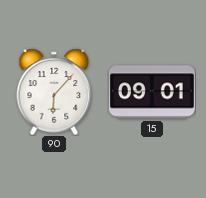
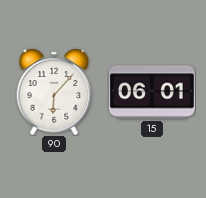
15: 09:01 -> 06:01 (152, 92)
